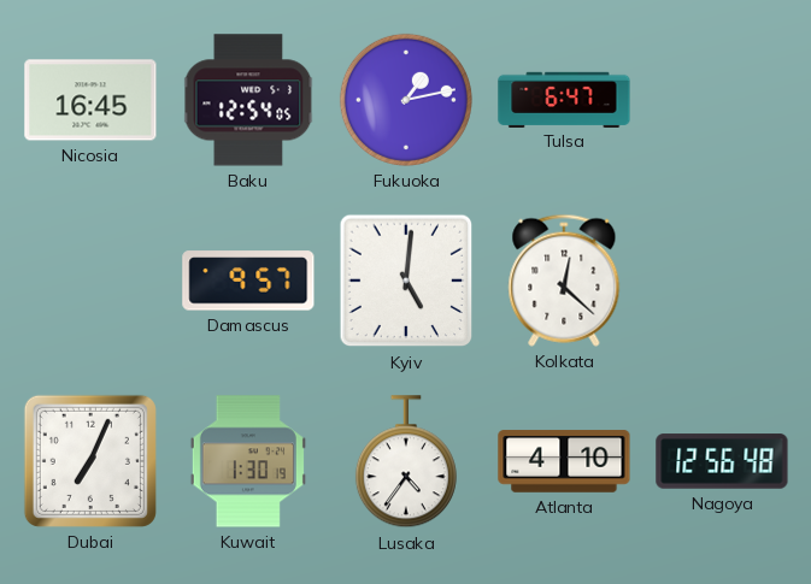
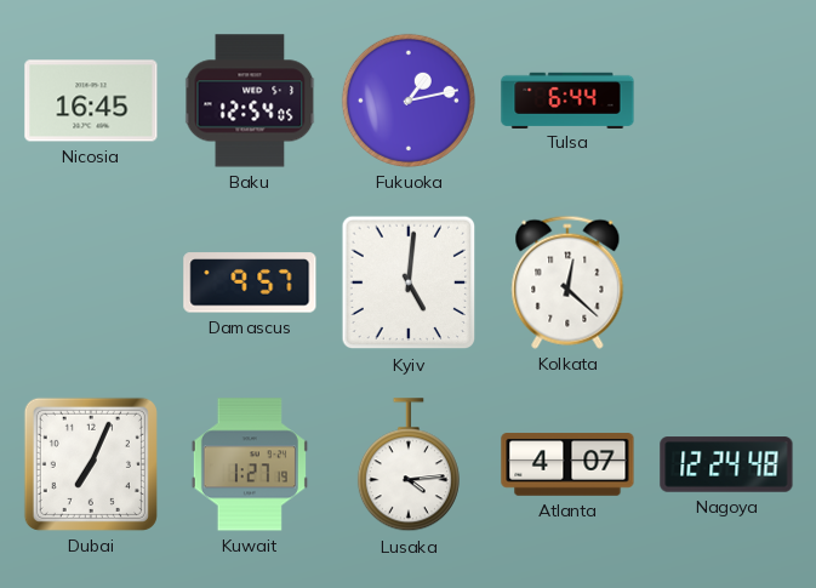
Tulsa: 6:47 -> 6:44 (567, 99)
Kuwait: 1:30 -> 1:27 (250, 464)
Lusaka: 4:36 -> 4:14 (409, 466)
Atlanta: 4:10 -> 4:07 (567, 464)
Nagoya: 12:56 -> 12:24 (726, 464)
